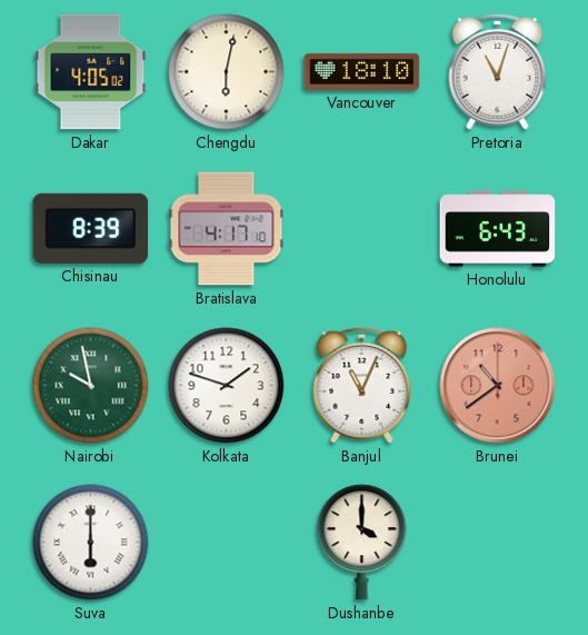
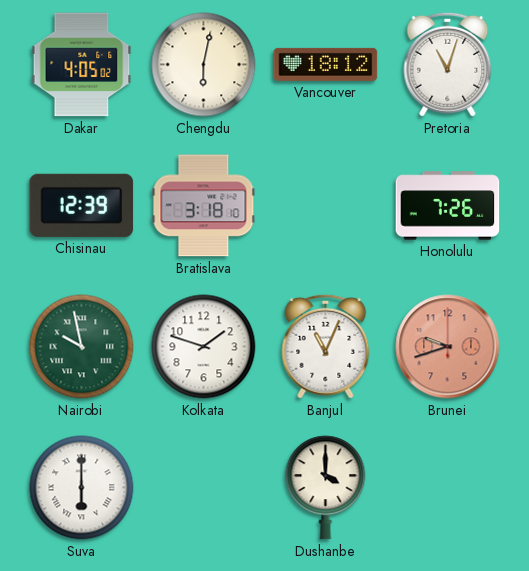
Vancouver: 18:10 -> 18:12 (326, 64)
Chisinau: 8:39 -> 12:39 (82, 205)
Bratislava: 4:17 -> 3:18 (204, 206)
Honolulu: 6:43 -> 7:26 (448, 206)
Brunei: 10:39 -> 9:42 (448, 347)
